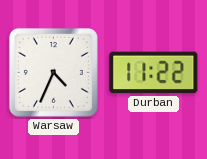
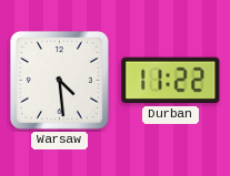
Warsaw: 4:34 -> 4:29 (59, 80)
